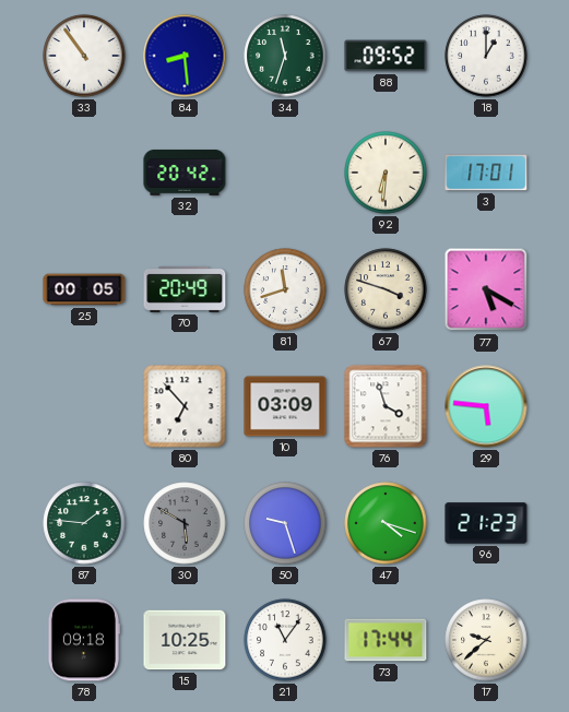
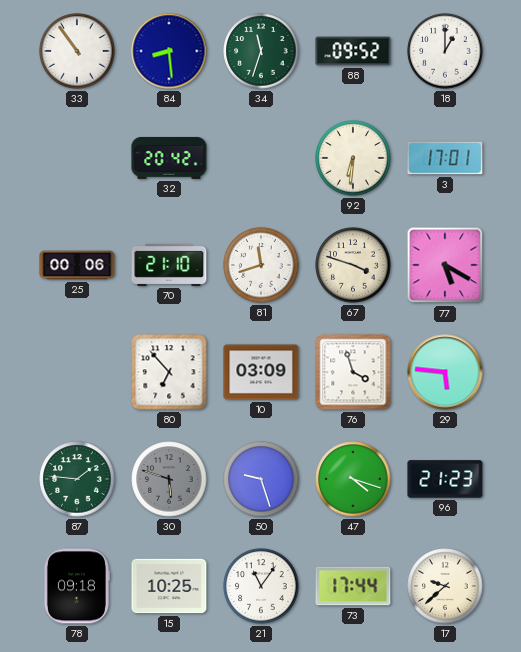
25: 00:05 -> 00:06 (77, 265)
70: 20:49 -> 21:10 (169, 265)
30: 5:50 -> 5:48 (169, 479)
